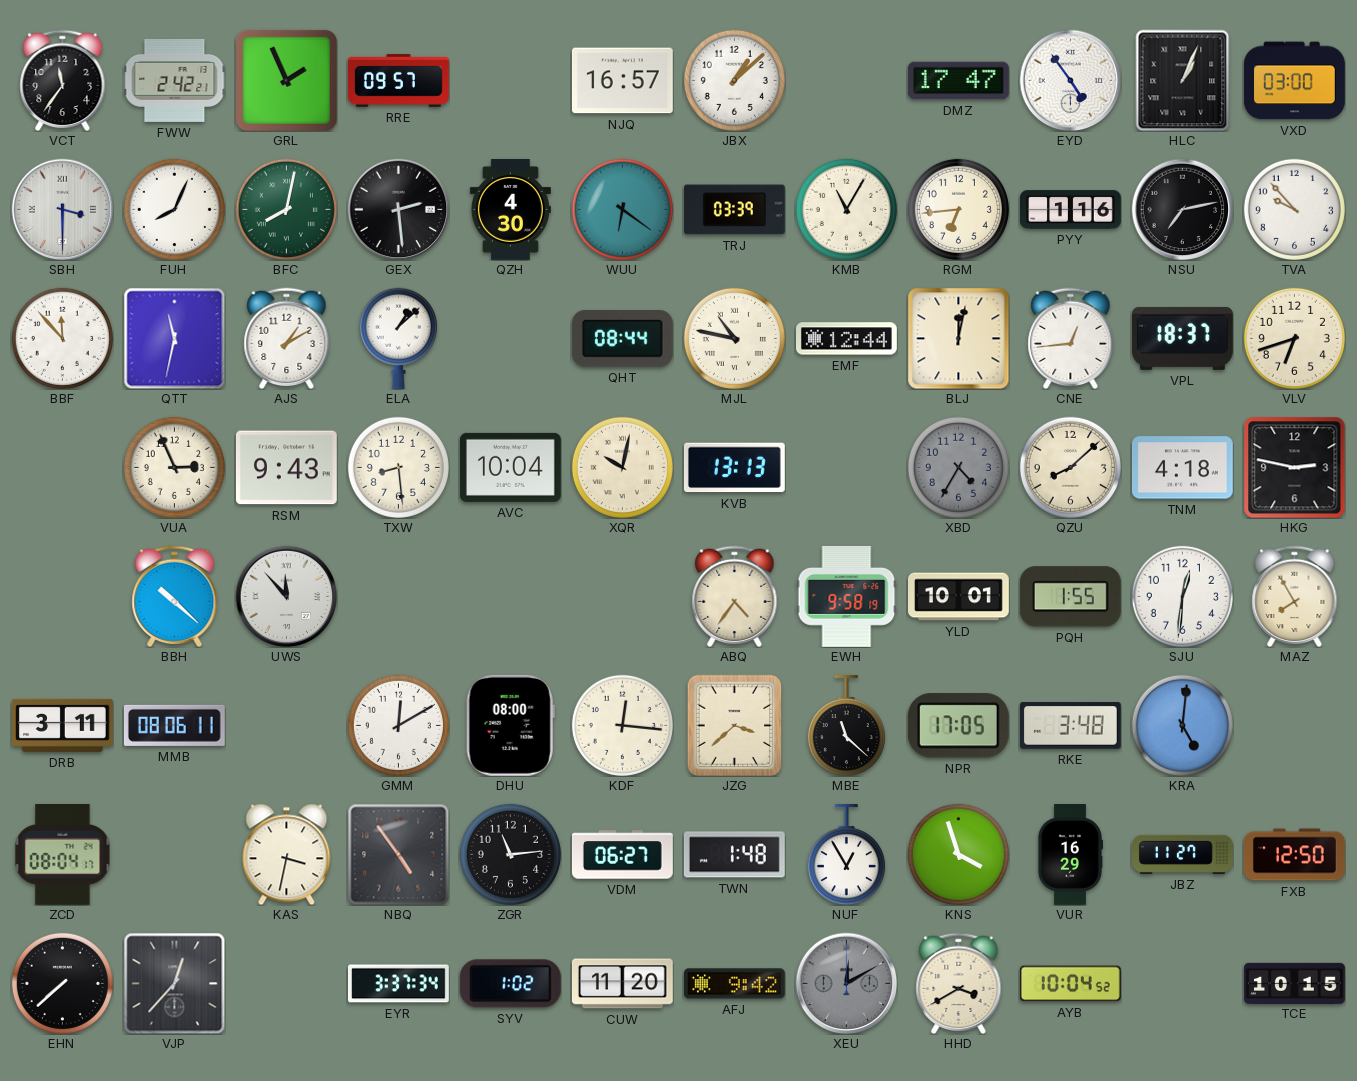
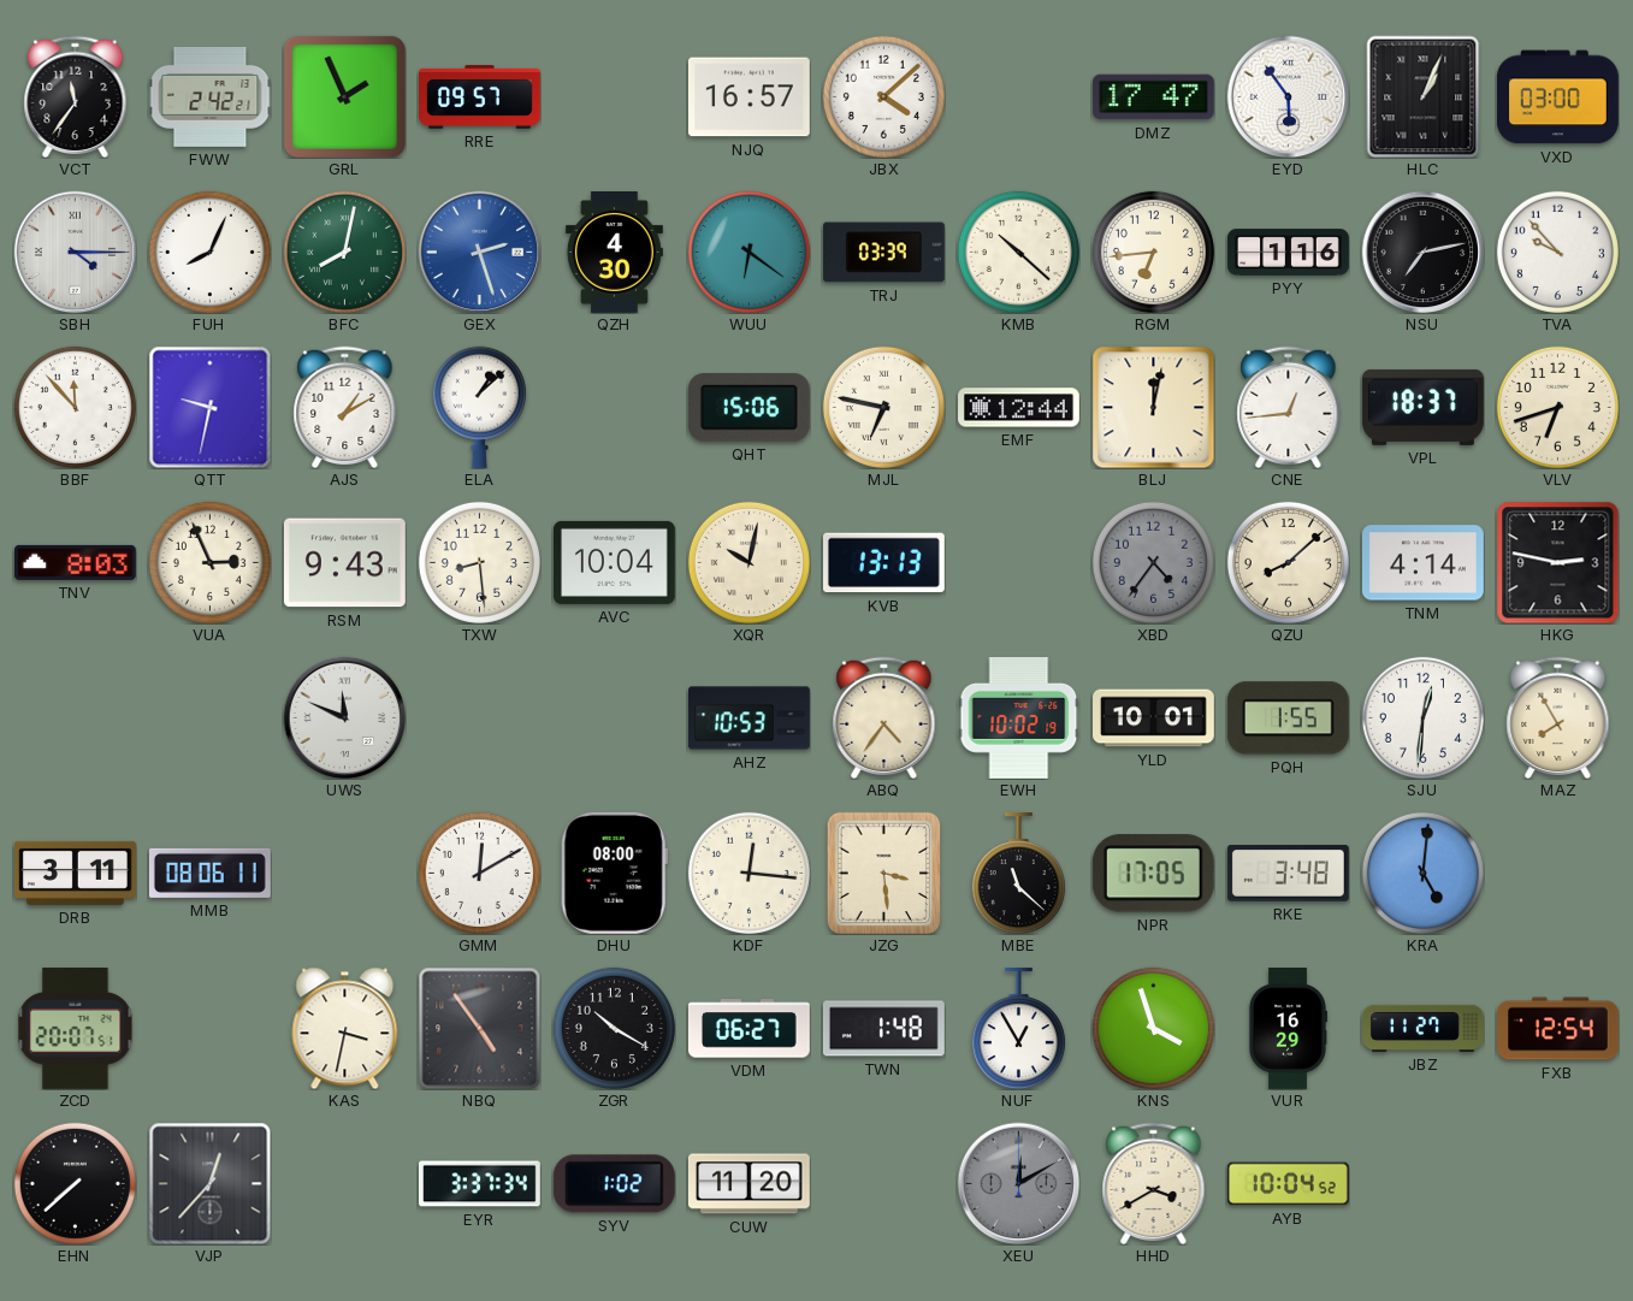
JBX: 1:08 -> 4:08 (883, 96)
EYD: 4:54 -> 5:54 (1288, 96)
SBH: 3:30 -> 4:15 (75, 252)
GEX: 2:29 -> 2:27 (479, 252)
GEX dial: black -> blue (479, 252)
KMB: 11:05 -> 10:22 (1018, 252)
QTT: 11:32 -> 9:32 (209, 407)
QHT: 08:44 -> 15:06 (749, 407)
MJL: 10:47 -> 6:47 (883, 407)
TNV: none -> 8:03 (75, 562)
XBD: 4:35 -> 4:36 (1153, 562)
TNM: 4:18 -> 4:14 (1422, 563)
BBH: 10:22 -> none (175, 596)
UWS: 11:53 -> 11:49 (344, 717)
AHZ: none -> 10:53 (750, 718)
EWH: 9:58 -> 10:02 (1019, 717)
JZG: 3:38 -> 3:29 (884, 873)
ZCD: 08:04 -> 20:07 (76, 1028)
ZGR: 11:14 -> 10:20 (614, 1028)
FXB: 12:50 -> 12:54 (1558, 1029)
AFJ: 9:42 -> none (734, 984)
TCE: 10:15 -> none (1295, 983)
